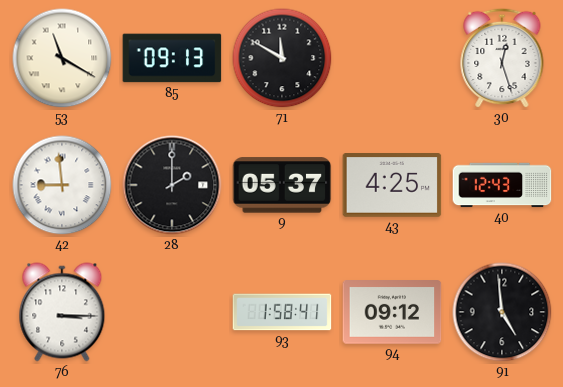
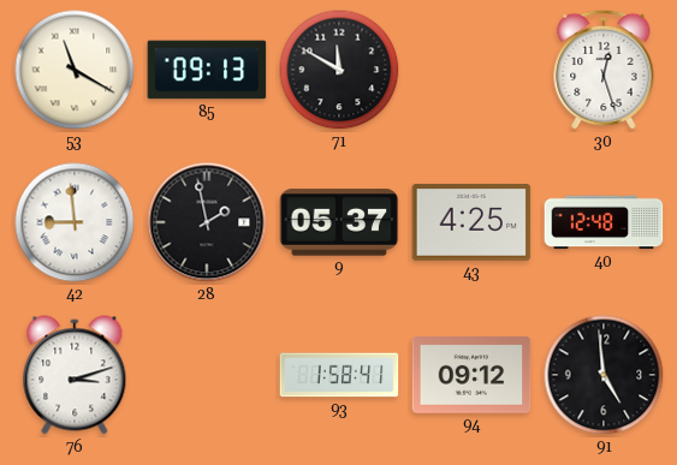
28: 2:00 -> 1:58 (207, 222)
40: 12:43 -> 12:48 (604, 222)
76: 3:15 -> 3:12 (75, 375)
